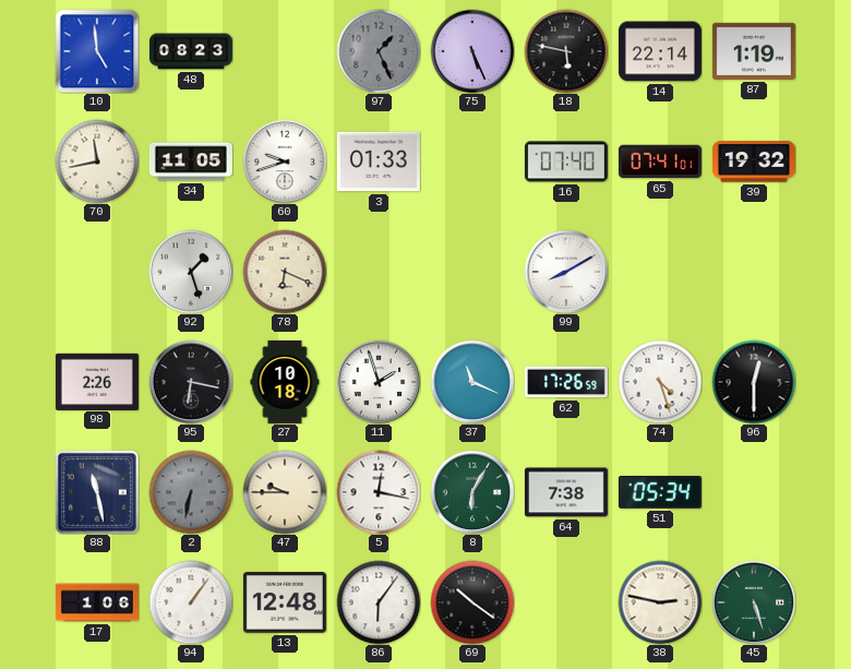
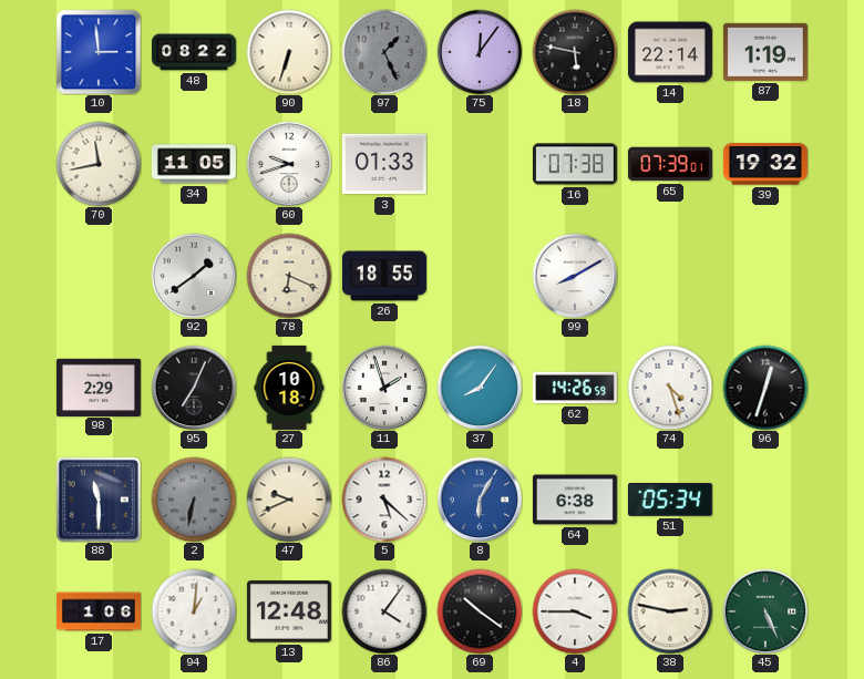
10: 4:59 -> 2:59 (99, 52)
48: 08:23 -> 08:22 (194, 52)
90: none -> 6:33 (289, 52)
75: 5:26 -> 12:06 (480, 52)
16: 07:40 -> 07:38 (575, 164)
65: 07:41 -> 07:39 (670, 164)
92: 1:27 -> 1:39 (194, 276)
26: none -> 18:55 (384, 276)
98: 2:26 -> 2:29 (99, 387)
95: 6:17 -> 7:04 (194, 388)
37: 11:19 -> 8:06 (480, 388)
62: 17:26 -> 14:26 (575, 388)
96: 12:30 -> 12:33 (765, 388)
88: 11:28 -> 11:30 (99, 500)
47: 9:45 -> 9:41 (289, 500)
5: 12:17 -> 5:22 (384, 500)
8 dial: green -> blue (480, 500)
64: 7:38 -> 6:38 (575, 500)
94: 1:06 -> 1:01 (194, 611)
86: 6:06 -> 4:06 (384, 611)
4: none -> 3:45 (575, 611)
45: 5:27 -> 5:26 (765, 611)
